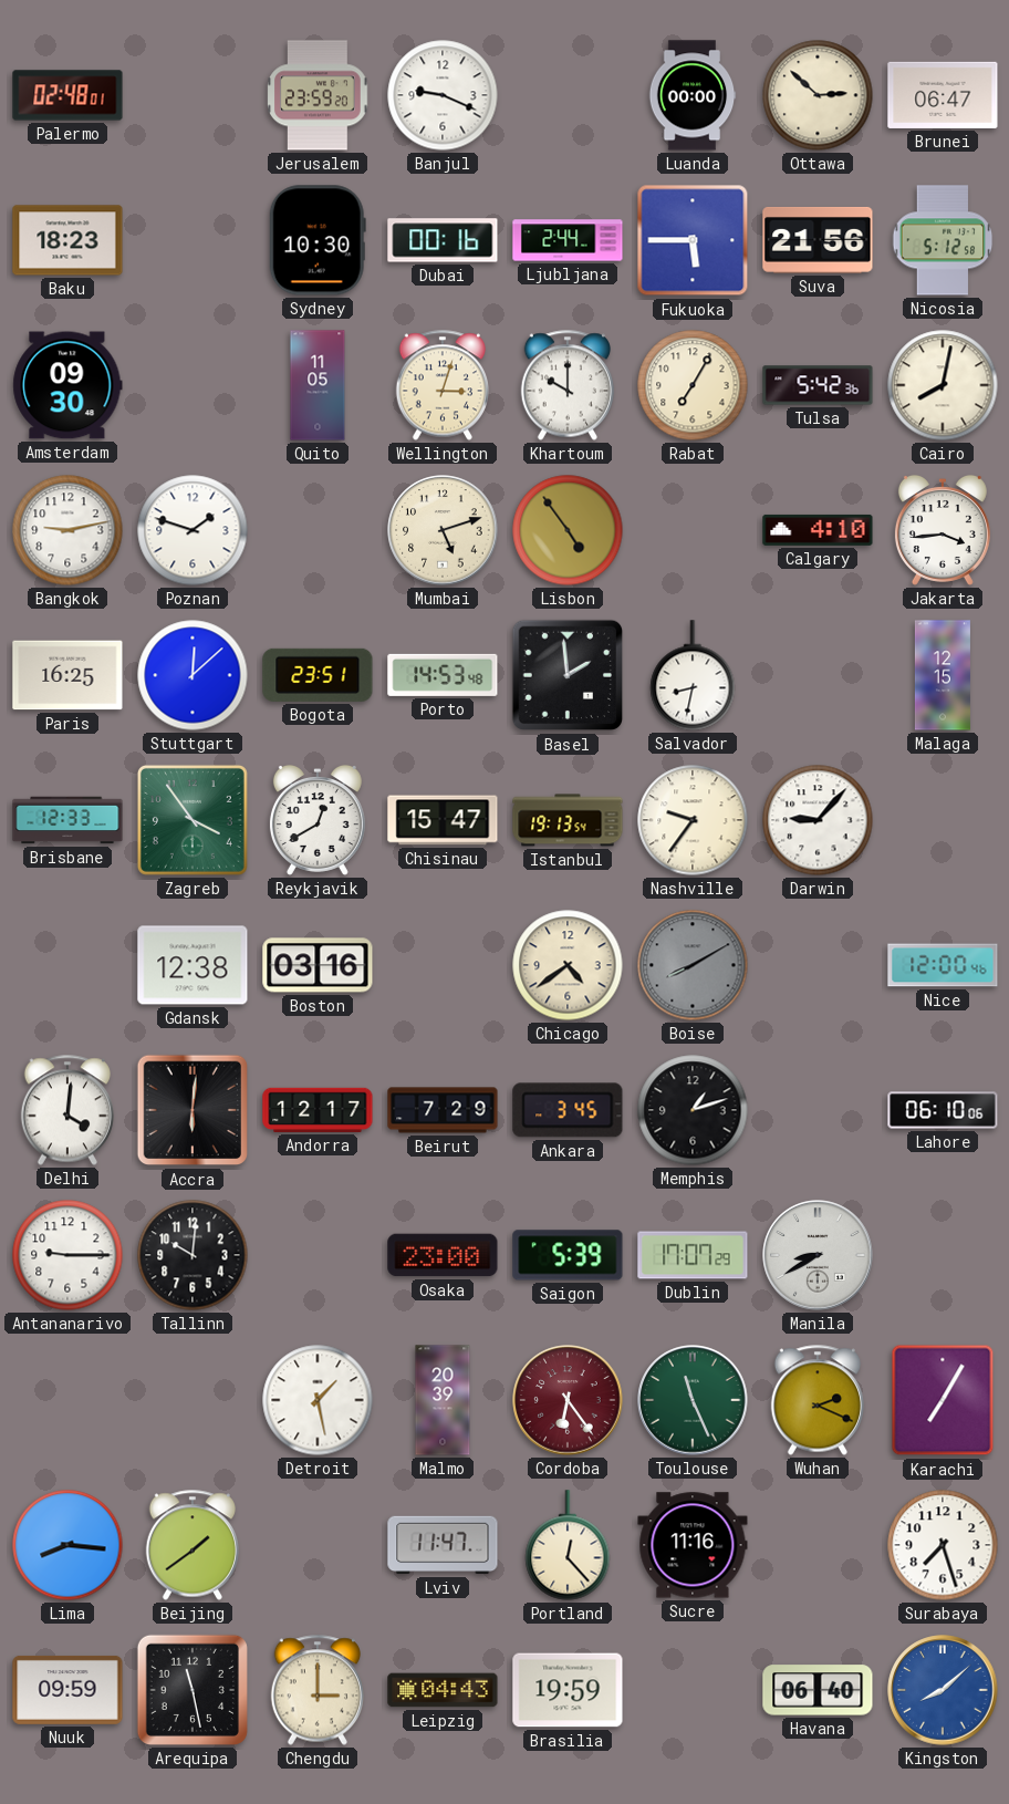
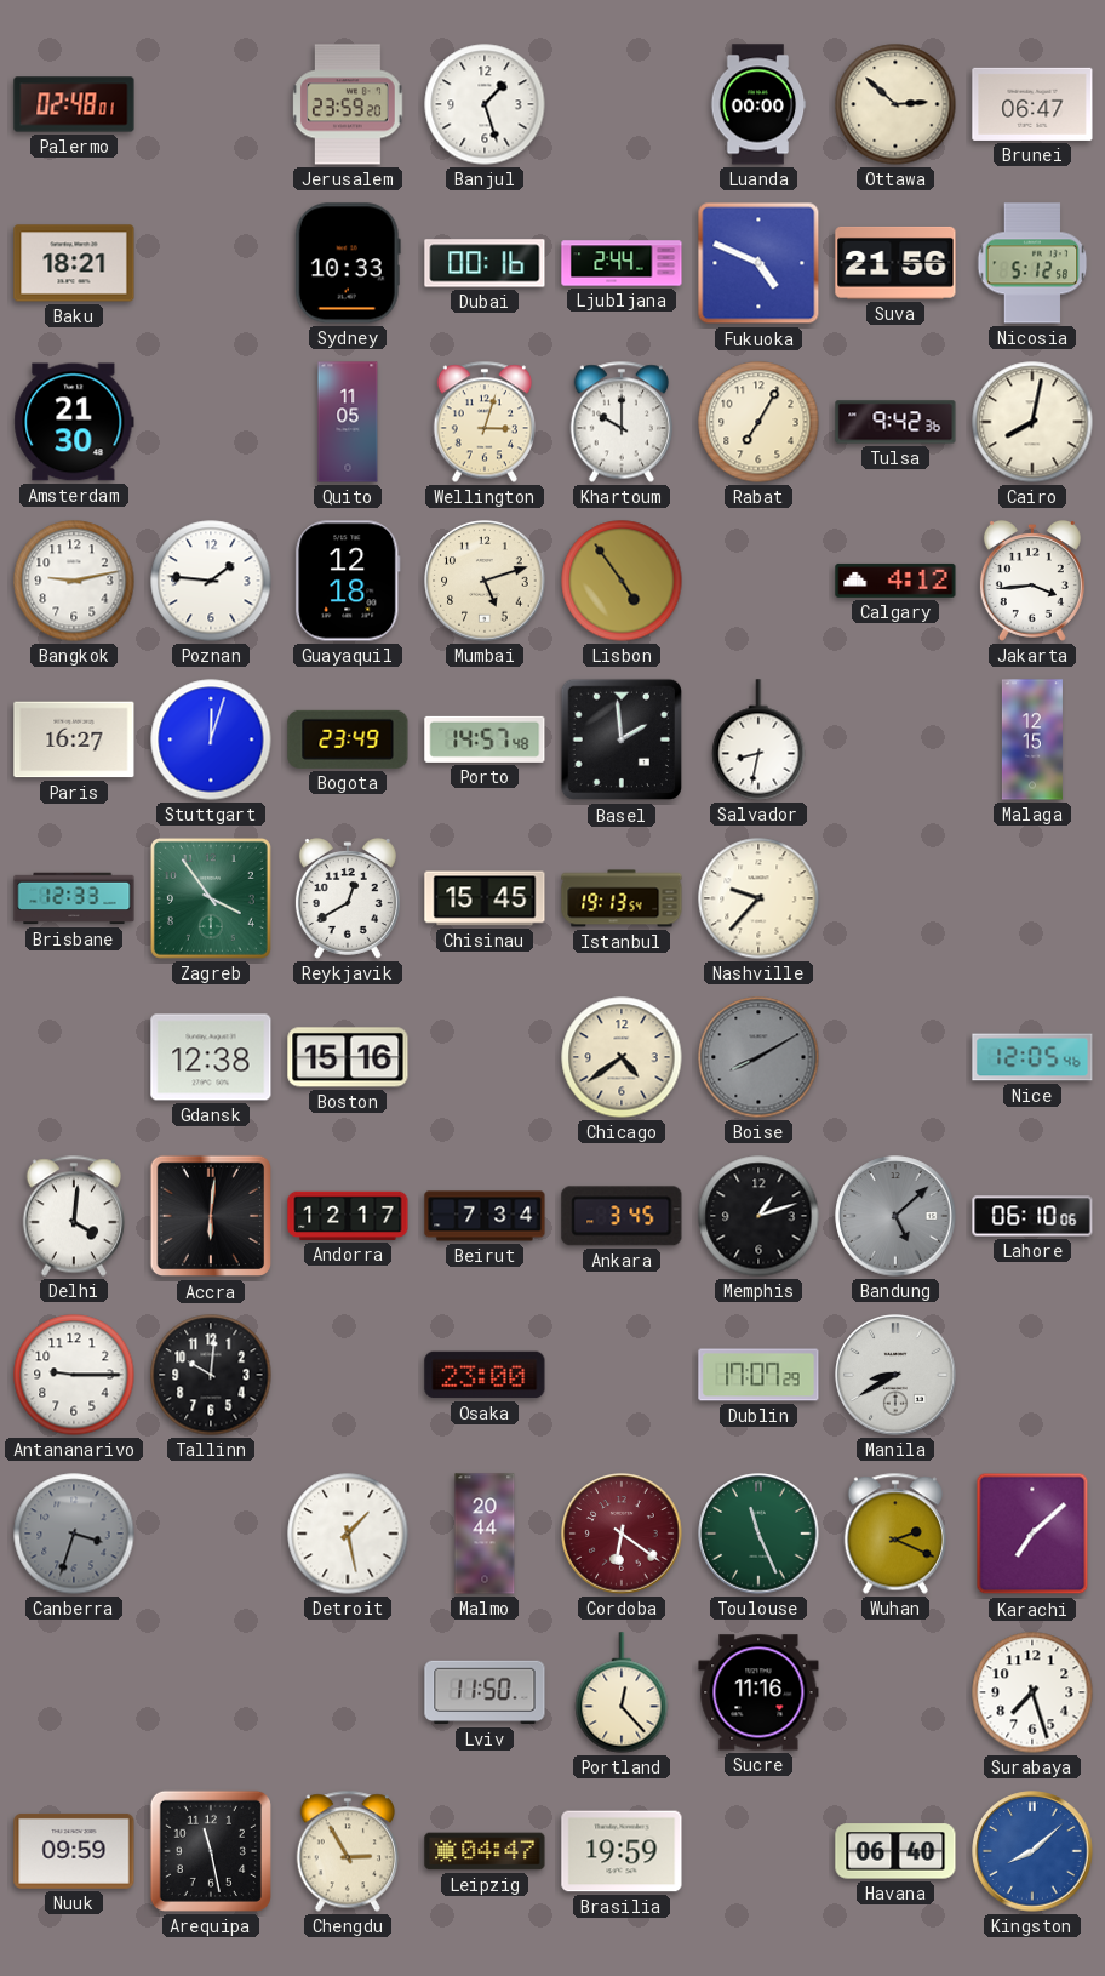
Banjul: 9:19 -> 1:27 (485, 104)
Baku: 18:23 -> 18:21 (74, 263)
Sydney: 10:30 -> 10:33 (348, 263)
Fukuoka: 5:45 -> 4:49 (758, 263)
Amsterdam: 09:30 -> 21:30 (74, 422)
Tulsa: 5:42 -> 9:42 (895, 422)
Poznan: 1:48 -> 1:46 (211, 581)
Guayaquil: none -> 12:18 (348, 581)
Calgary: 4:10 -> 4:12 (895, 581)
Paris: 16:25 -> 16:27 (74, 739)
Stuttgart: 12:08 -> 12:03 (211, 739)
Bogota: 23:51 -> 23:49 (348, 739)
Porto: 14:53 -> 14:57 (485, 739)
Chisinau: 15:47 -> 15:45 (485, 898)
Nashville: 9:36 -> 9:37 (758, 898)
Darwin: 9:07 -> none (818, 820)
Boston: 03:16 -> 15:16 (348, 1057)
Nice: 12:00 -> 12:05 (1032, 1057)
Beirut: 7:29 -> 7:34 (485, 1216)
Bandung: none -> 5:08 (895, 1216)
Saigon: 5:39 -> none (568, 1255)
Canberra: none -> 3:33 (74, 1534)
Malmo: 20:39 -> 20:44 (485, 1534)
Cordoba: 6:24 -> 6:21 (622, 1534)
Karachi: 7:05 -> 7:08 (1032, 1534)
Lima: 8:16 -> none (67, 1545)
Beijing: 1:39 -> none (191, 1545)
Lviv: 11:47 -> 11:50 (485, 1692)
Chengdu: 3:00 -> 2:55 (347, 1851)
Leipzig: 04:43 -> 04:47 (485, 1851)
